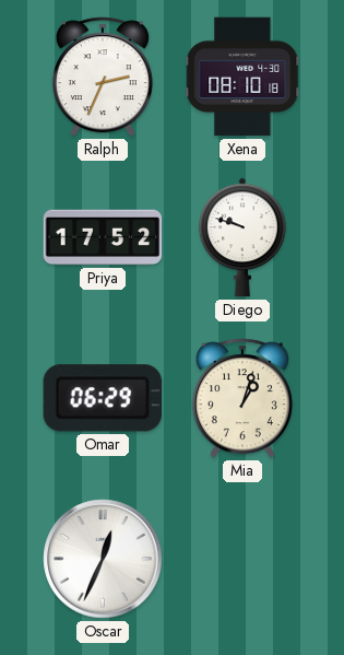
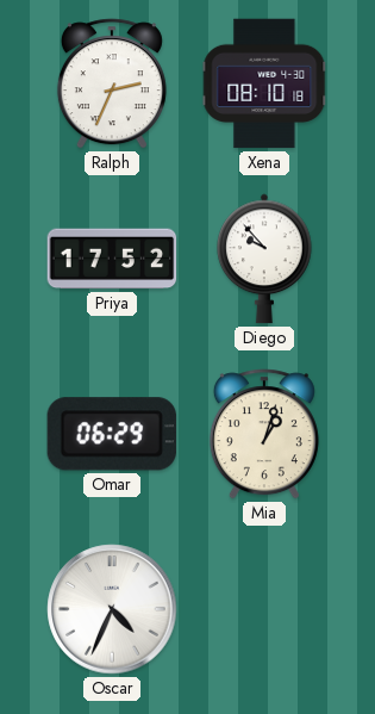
Diego: 9:48 -> 9:53 (264, 259)
Oscar: 12:34 -> 4:34 (112, 609)
